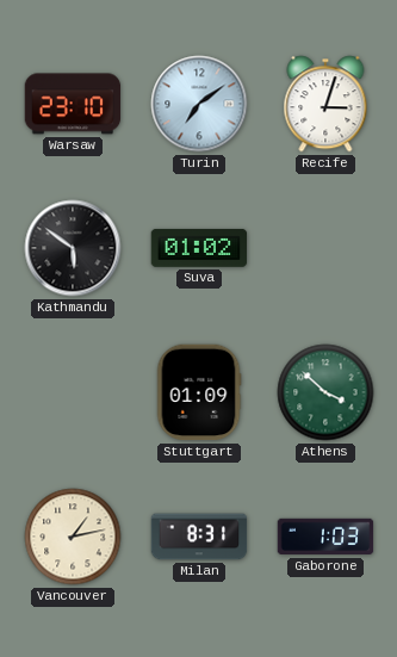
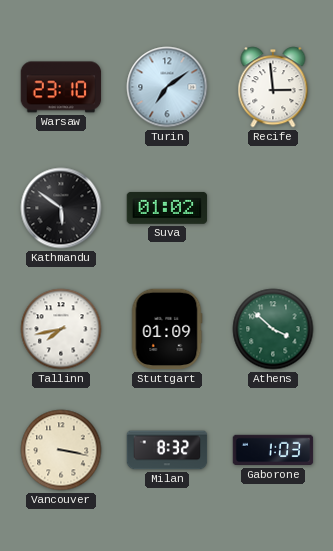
Recife: 3:03 -> 2:59 (273, 87)
Tallinn: none -> 7:43 (61, 329)
Vancouver: 1:13 -> 3:17 (61, 450)
Milan: 8:31 -> 8:32 (167, 450)
